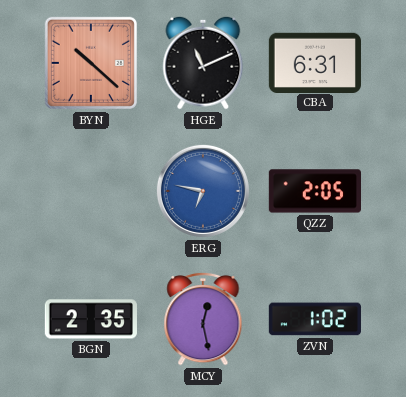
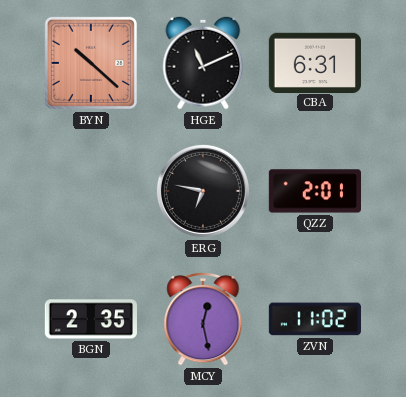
ERG dial: blue -> black (203, 191)
QZZ: 2:05 -> 2:01 (314, 191)
ZVN: 1:02 -> 11:02 (315, 319)
